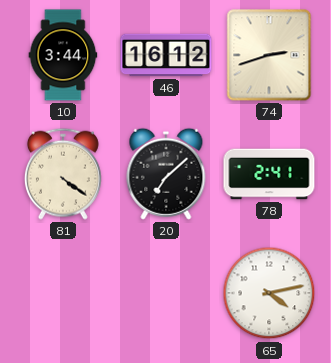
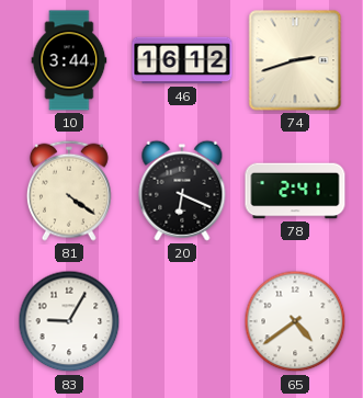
20: 7:08 -> 6:19 (182, 191)
83: none -> 9:05 (69, 321)
65: 4:13 -> 4:39 (295, 321)
